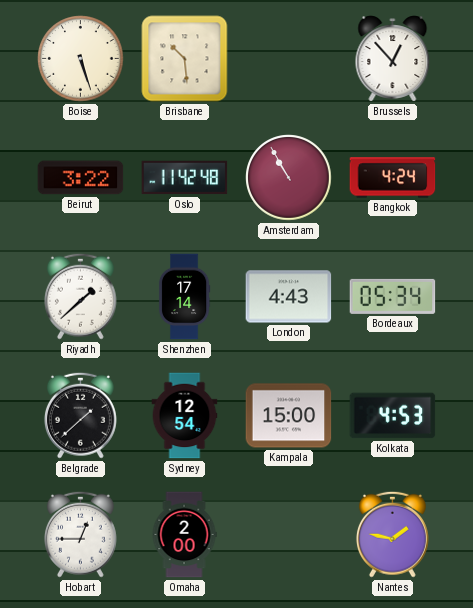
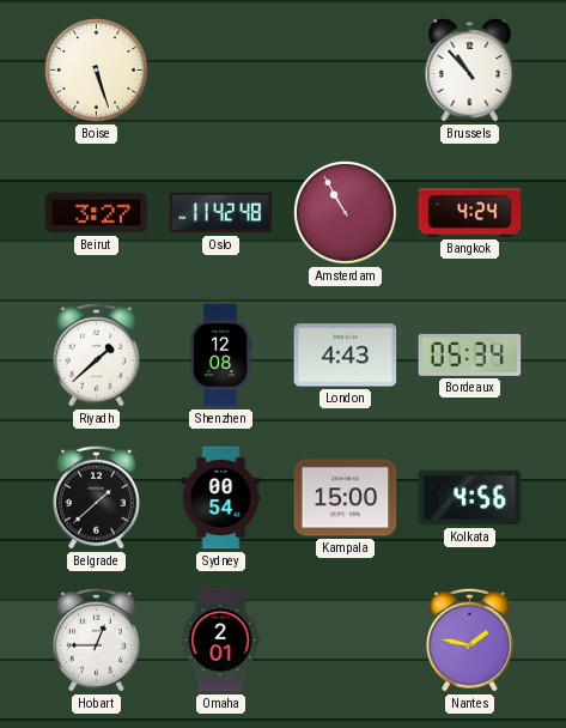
Brisbane: 10:29 -> none (185, 59)
Brussels: 12:53 -> 10:53 (470, 71)
Beirut: 3:22 -> 3:27 (97, 213)
Shenzhen: 17:14 -> 12:08 (220, 356)
Sydney: 12:54 -> 00:54 (221, 498)
Kolkata: 4:53 -> 4:56 (470, 498)
Omaha: 2:00 -> 2:01 (220, 641)
